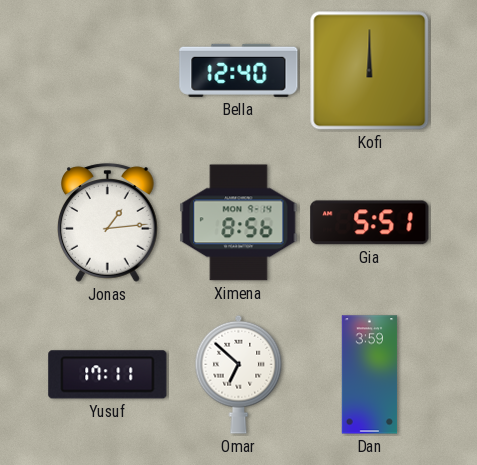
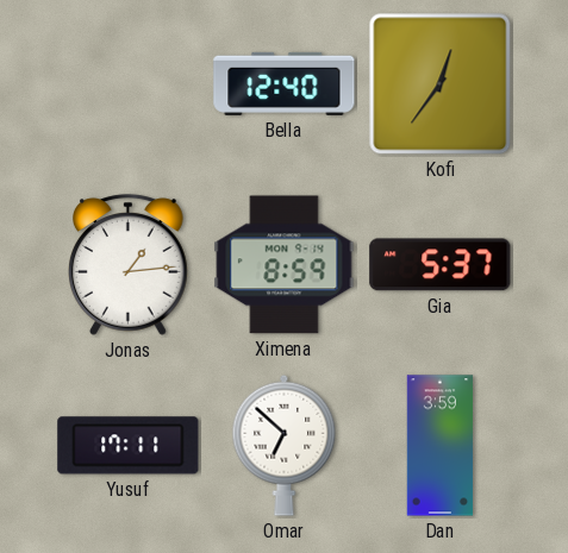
Kofi: 12:00 -> 12:36 (441, 84)
Ximena: 8:56 -> 8:59 (285, 265)
Gia: 5:51 -> 5:37 (441, 265)
